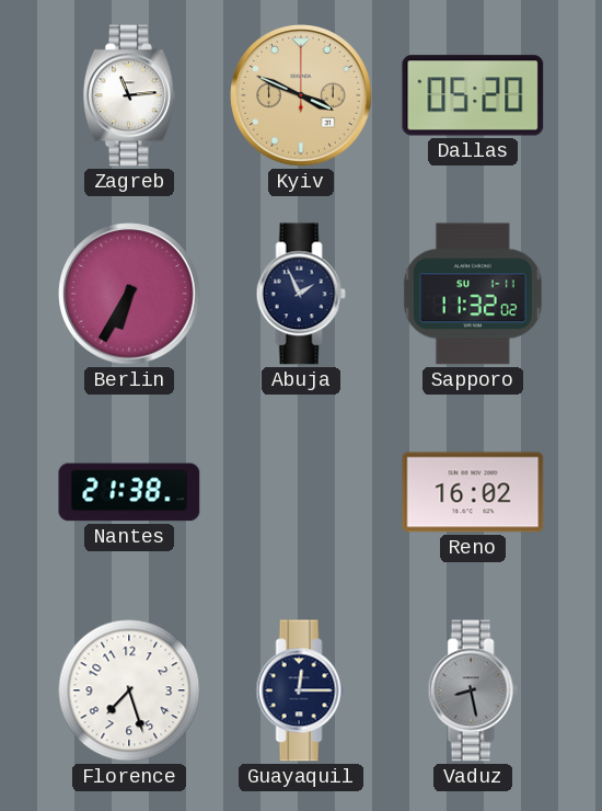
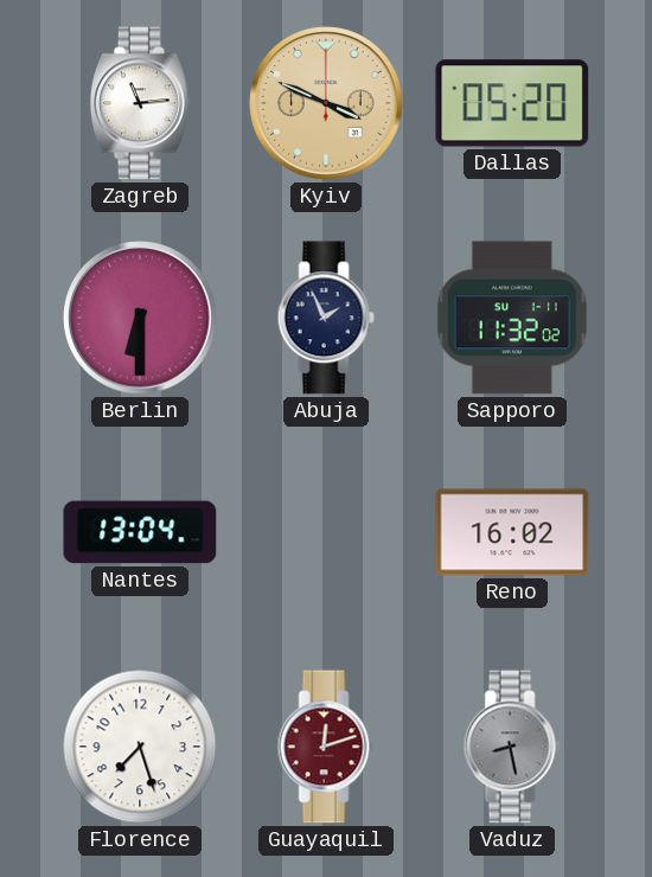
Berlin: 6:35 -> 6:30 (140, 318)
Nantes: 21:38 -> 13:04 (140, 532)
Guayaquil: 12:15 -> 12:12 (326, 747)
Guayaquil dial: navy -> burgundy (326, 747)
